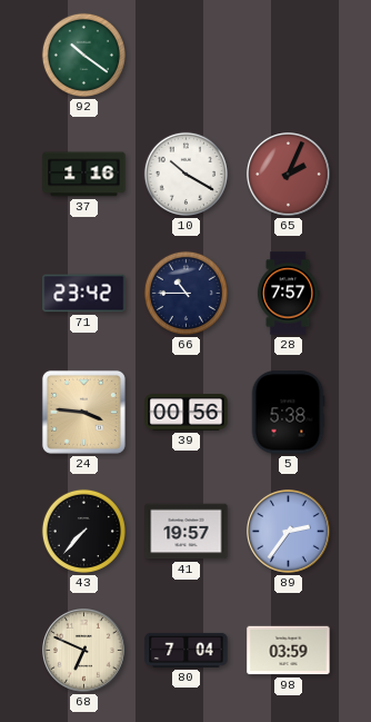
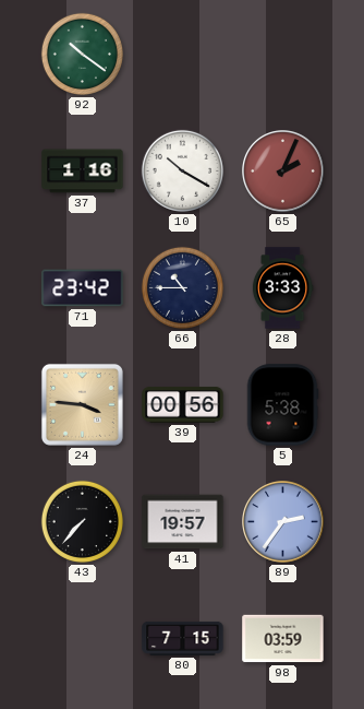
28: 7:57 -> 3:33 (282, 288)
68: 6:49 -> none (84, 651)
80: 7:04 -> 7:15 (183, 638)
